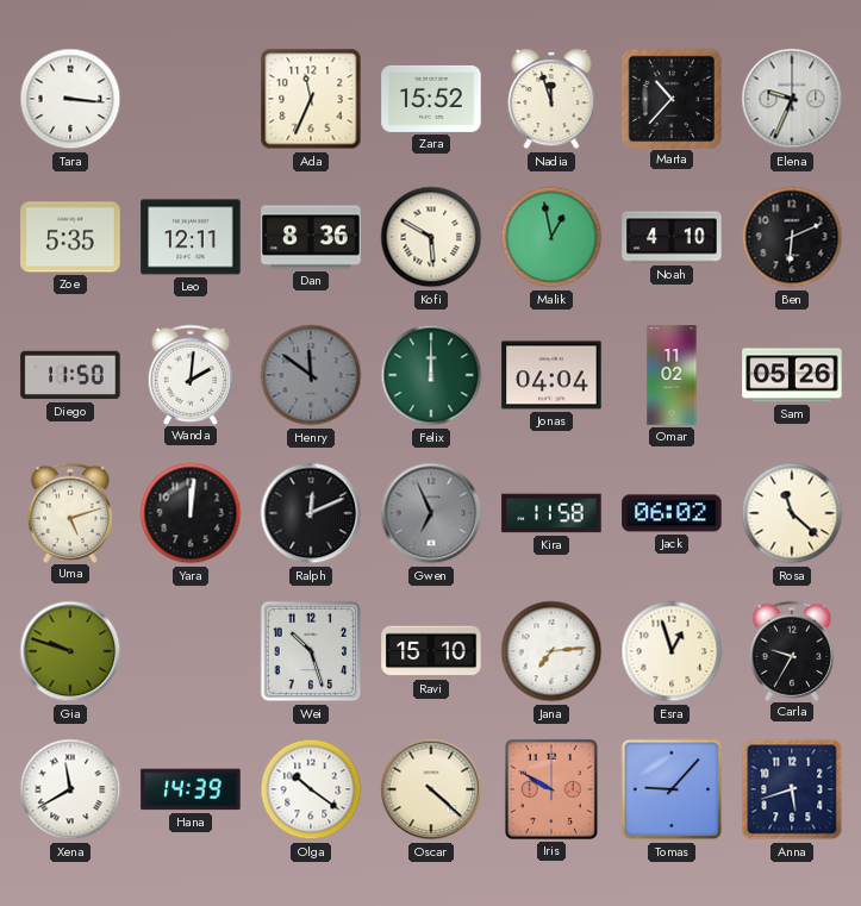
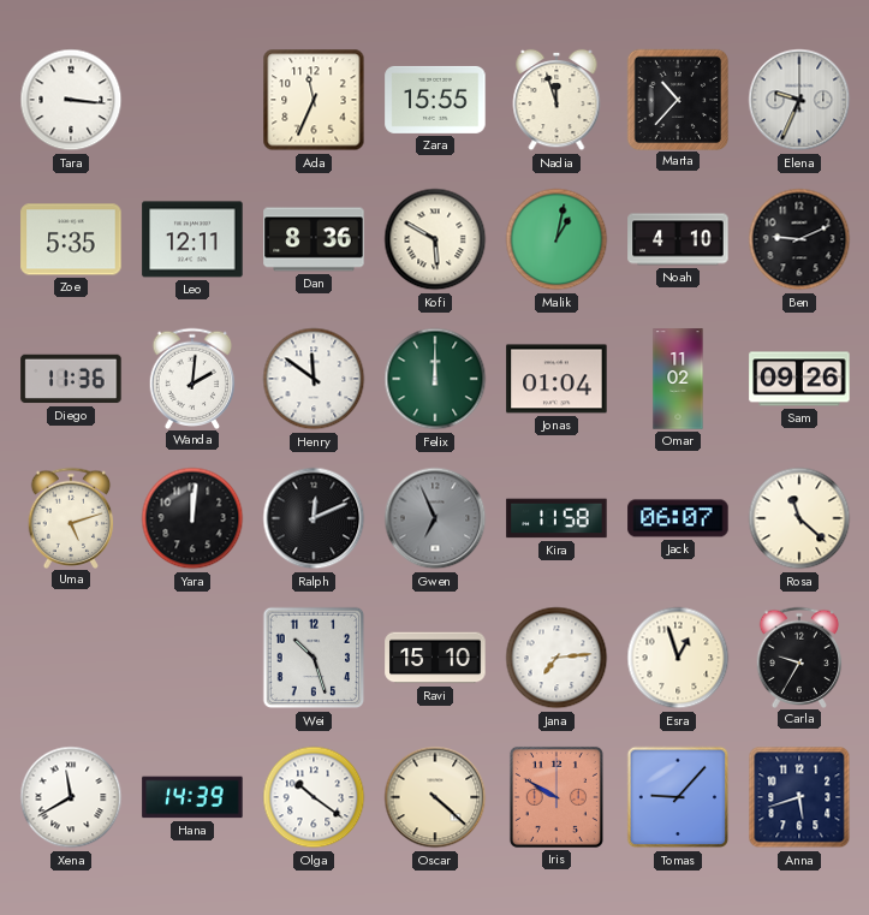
Zara: 15:52 -> 15:55 (435, 100)
Malik: 12:58 -> 1:02 (556, 239)
Ben: 6:11 -> 9:11 (799, 239)
Diego: 11:50 -> 11:36 (71, 379)
Henry dial: grey -> white (314, 379)
Jonas: 04:04 -> 01:04 (556, 379)
Sam: 05:26 -> 09:26 (799, 379)
Jack: 06:02 -> 06:07 (678, 518)
Gia: 9:48 -> none (70, 651)
